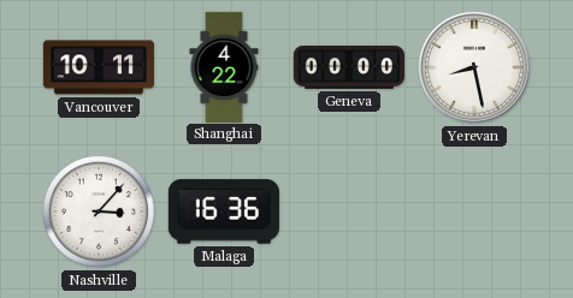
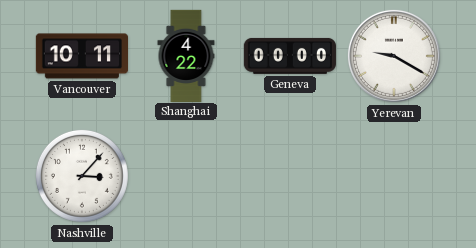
Yerevan: 8:28 -> 9:20 (394, 56)
Malaga: 16:36 -> none (224, 211)
